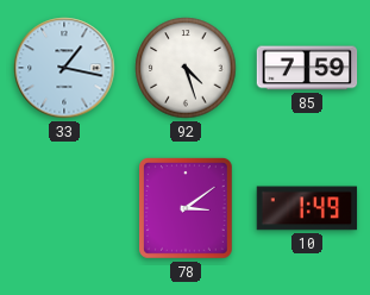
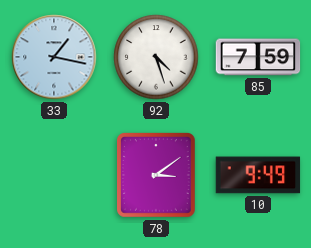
10: 1:49 -> 9:49 (258, 175)
